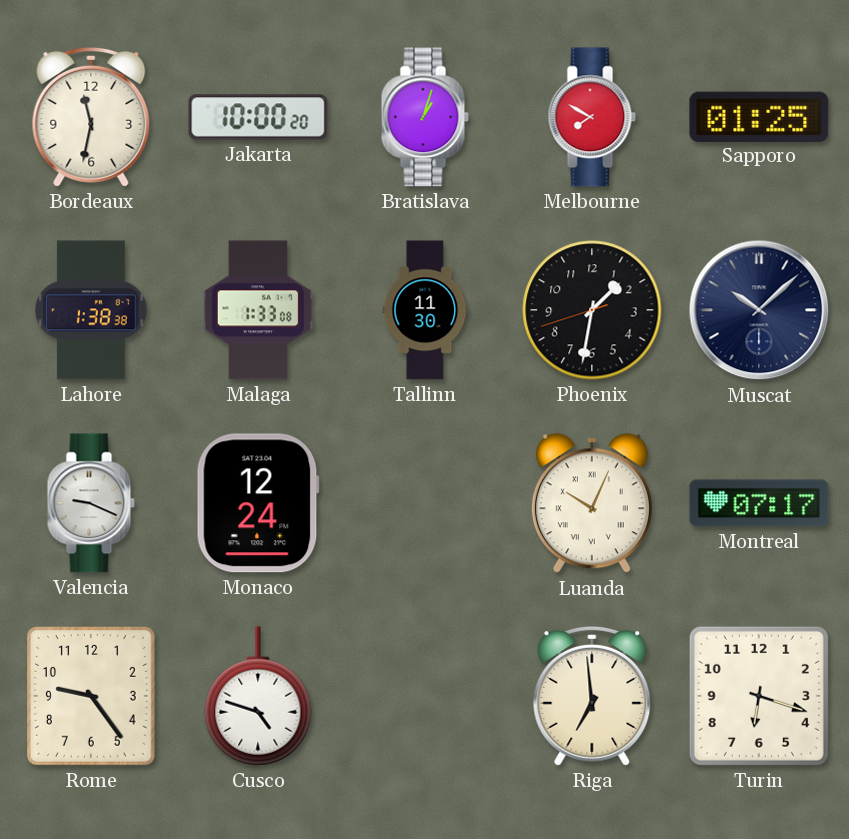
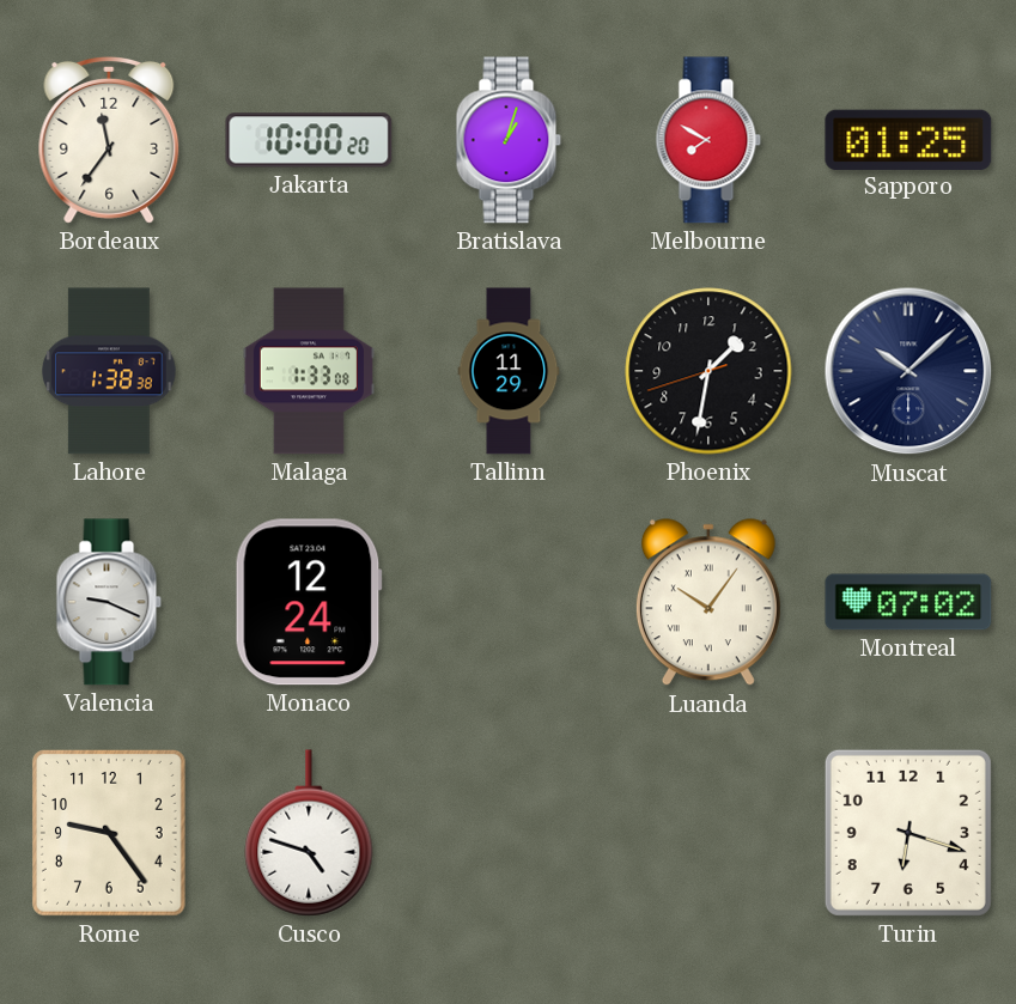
Bordeaux: 11:32 -> 11:36 (109, 140)
Tallinn: 11:30 -> 11:29 (509, 371)
Luanda: 10:04 -> 10:06 (708, 603)
Montreal: 07:17 -> 07:02 (908, 602)
Riga: 6:59 -> none (592, 696)
